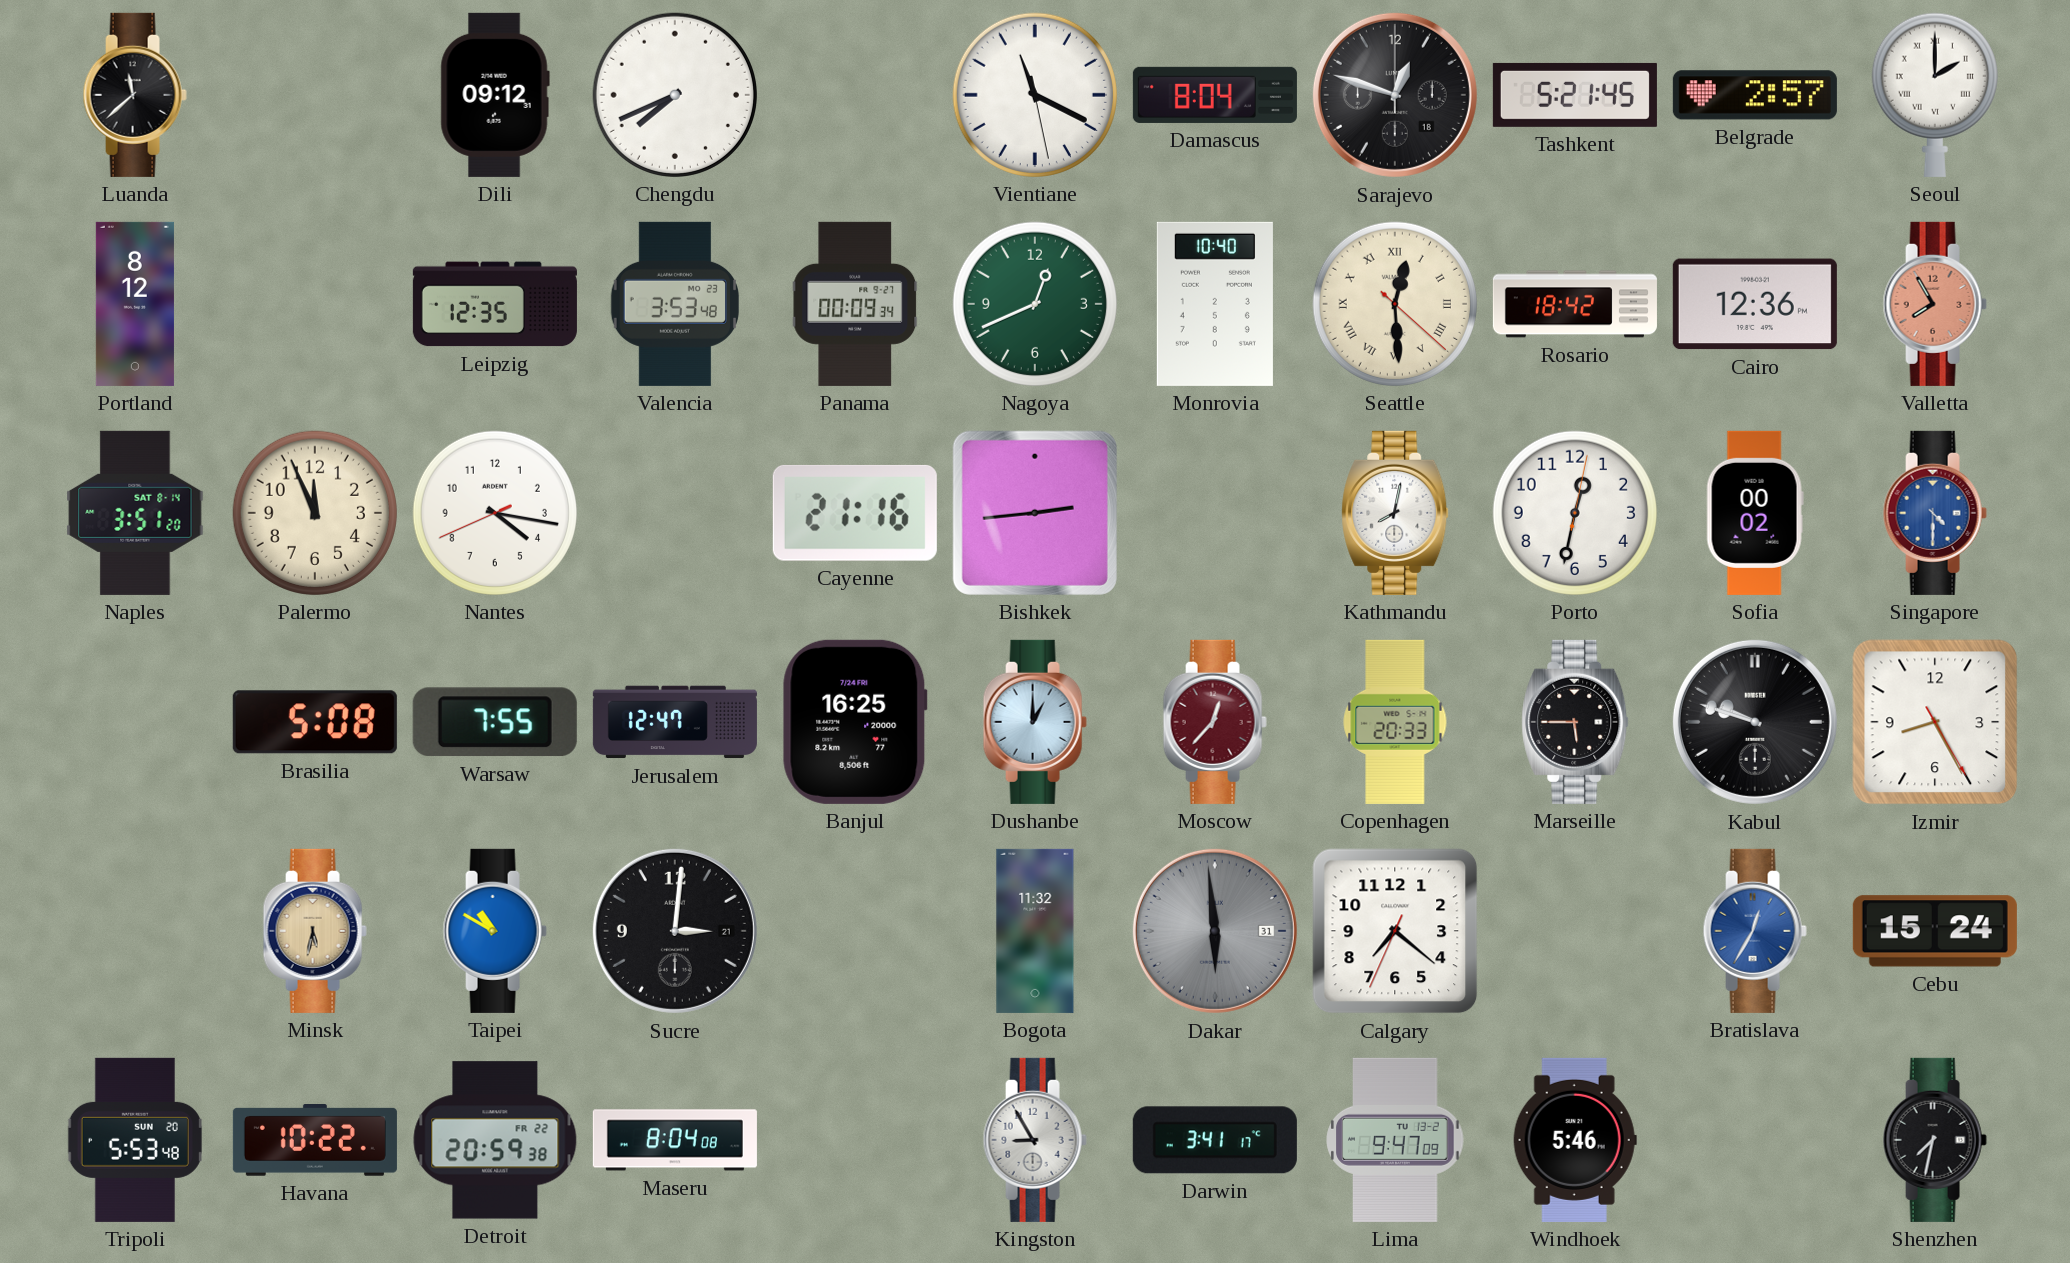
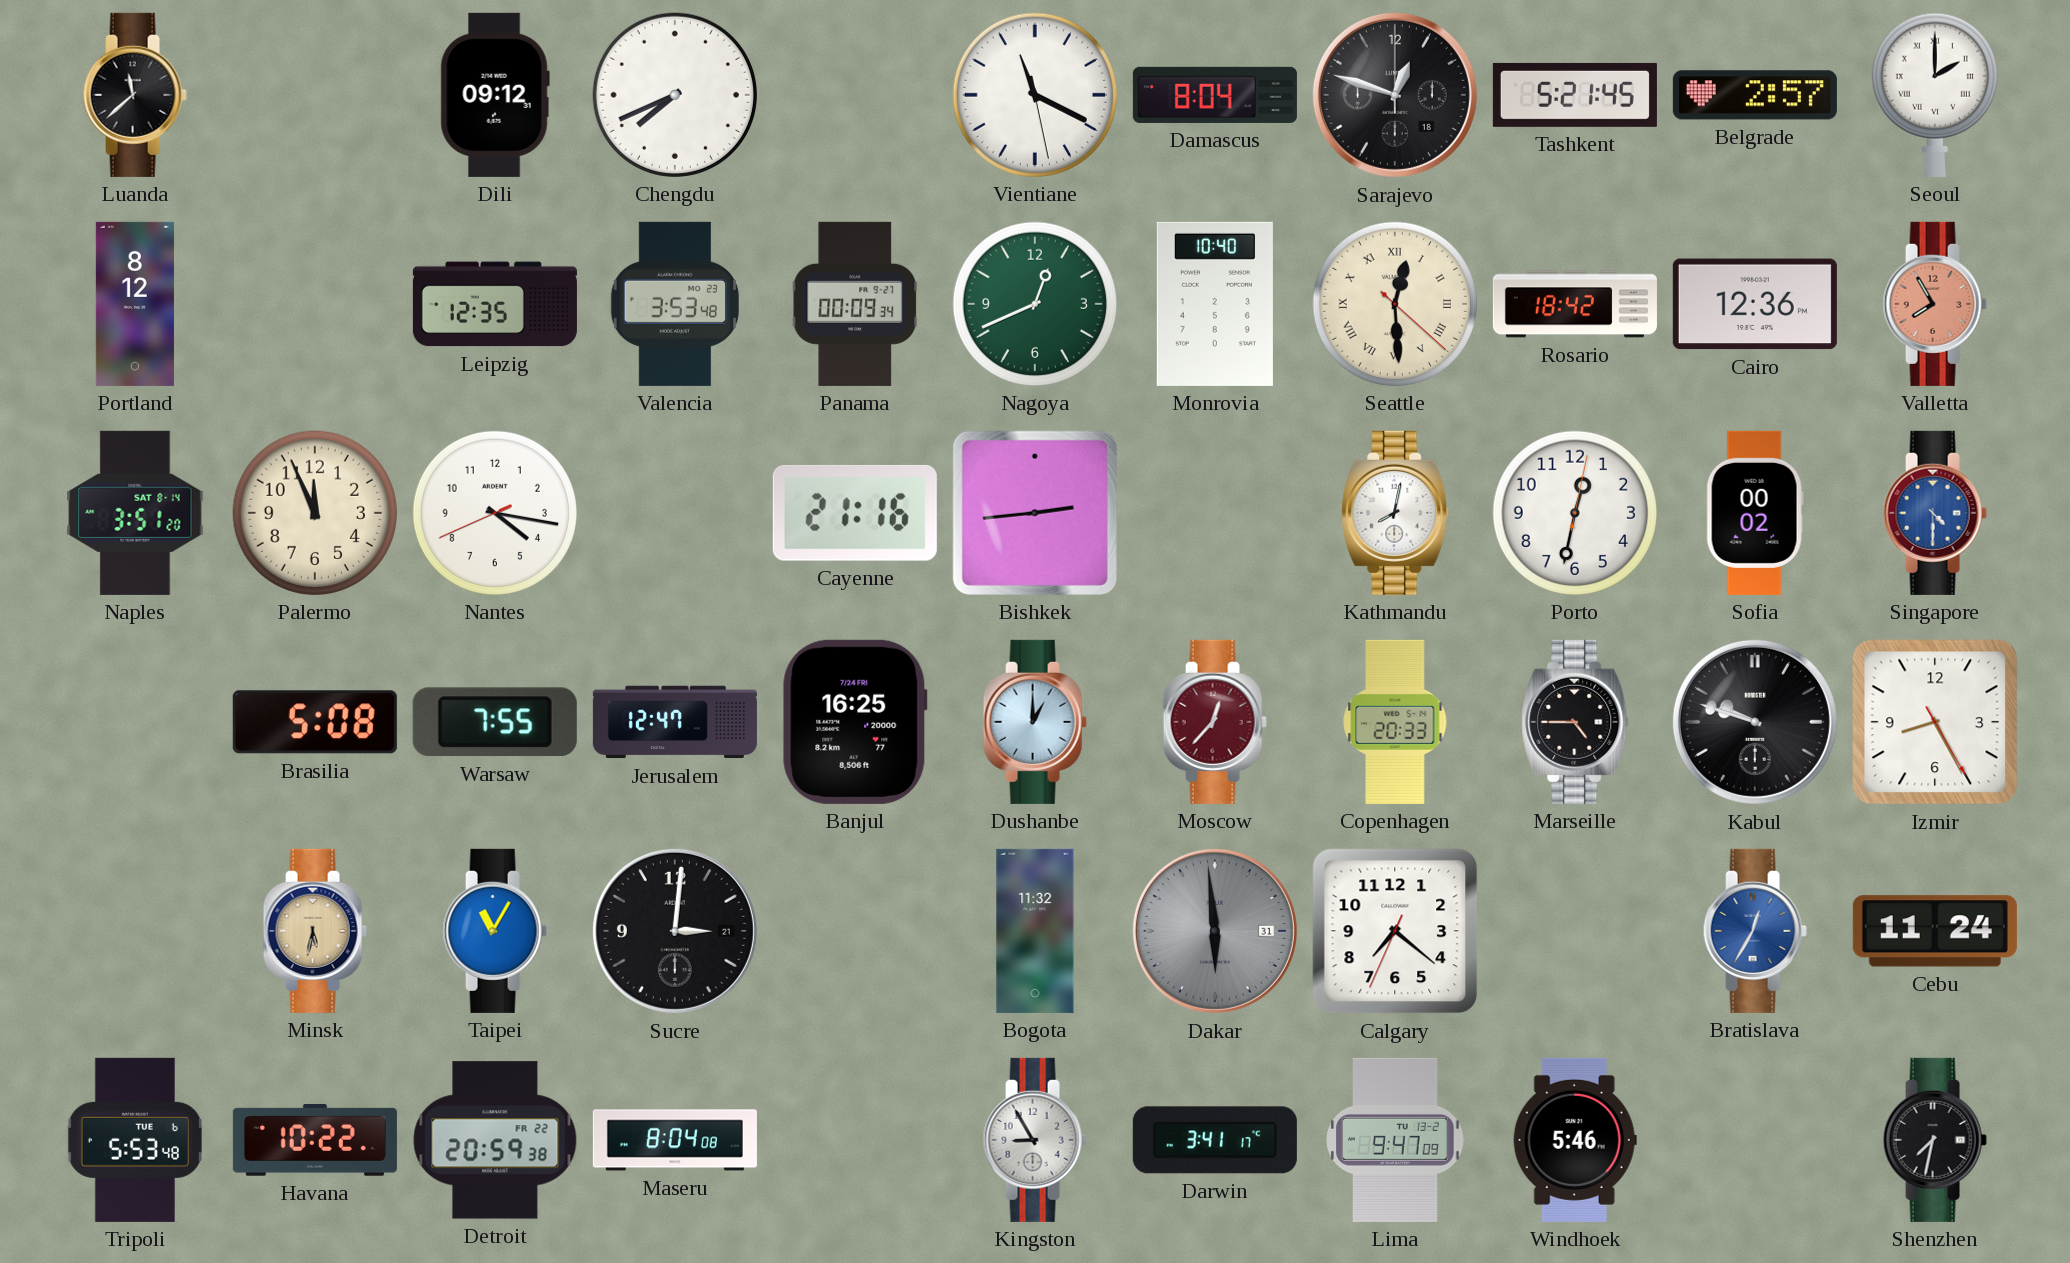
Marseille: 5:45 -> 4:45 (1575, 722)
Taipei: 10:50 -> 11:05 (495, 931)
Cebu: 15:24 -> 11:24 (1935, 931)
Tripoli date: SUN 20 -> TUE 6 (135, 1140)
